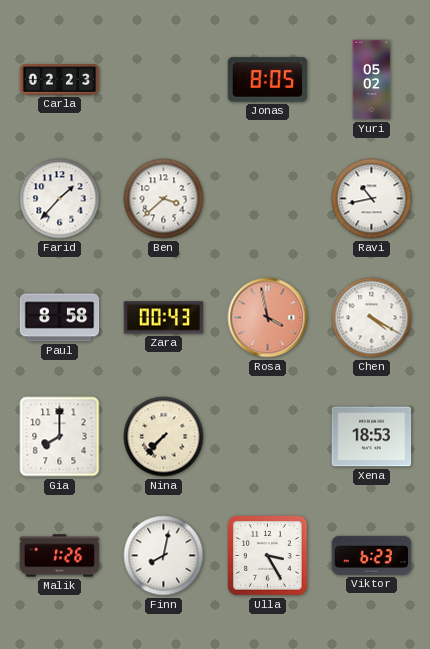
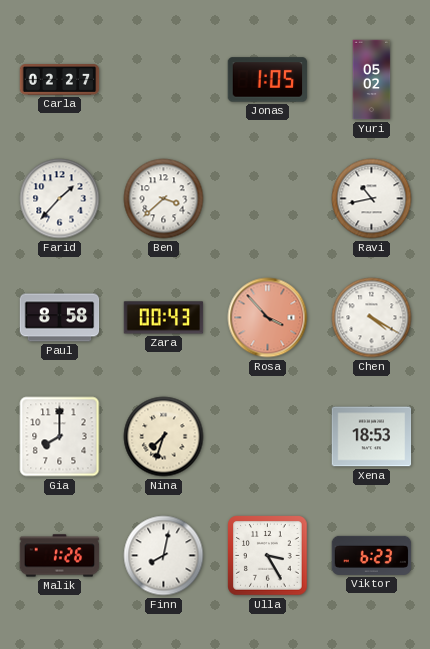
Carla: 02:23 -> 02:27 (60, 80)
Jonas: 8:05 -> 1:05 (268, 80)
Rosa: 3:58 -> 3:53 (268, 318)
Nina: 7:37 -> 7:33 (164, 437)
